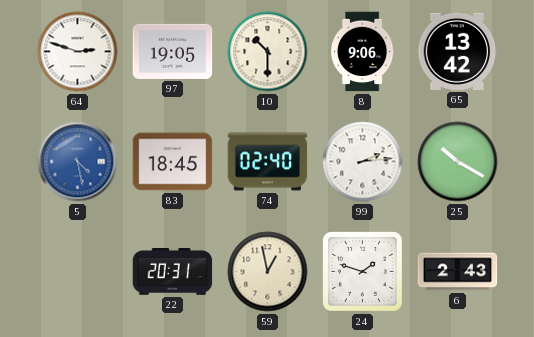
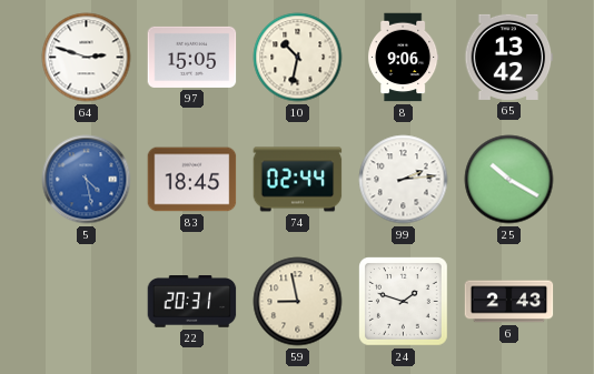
97: 19:05 -> 15:05 (192, 57)
10: 10:30 -> 10:32 (298, 58)
74: 02:40 -> 02:44 (298, 180)
59: 12:58 -> 8:58 (298, 302)
